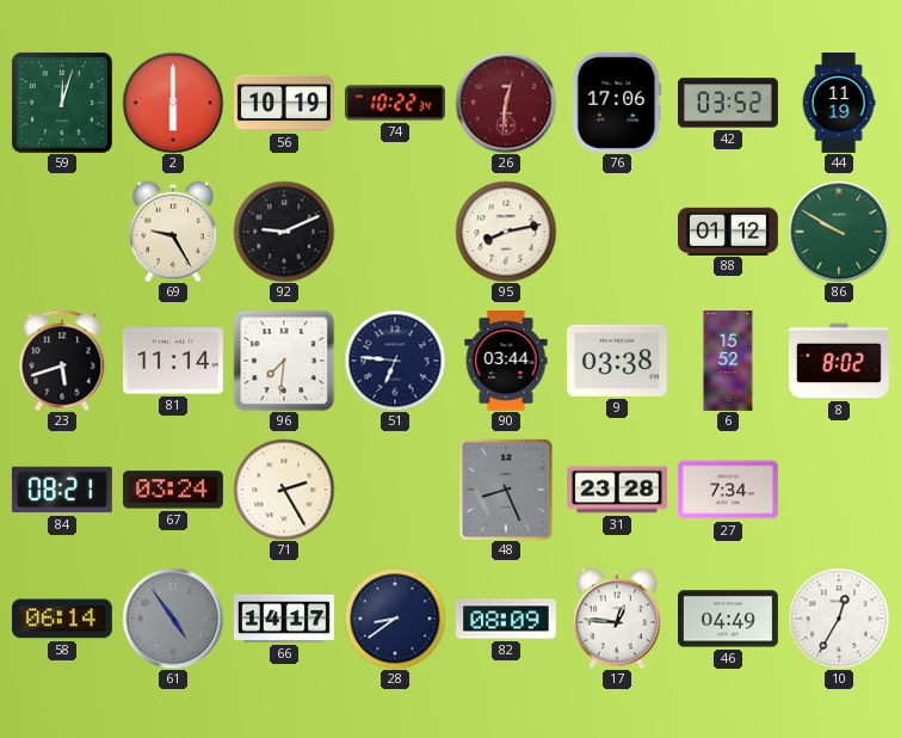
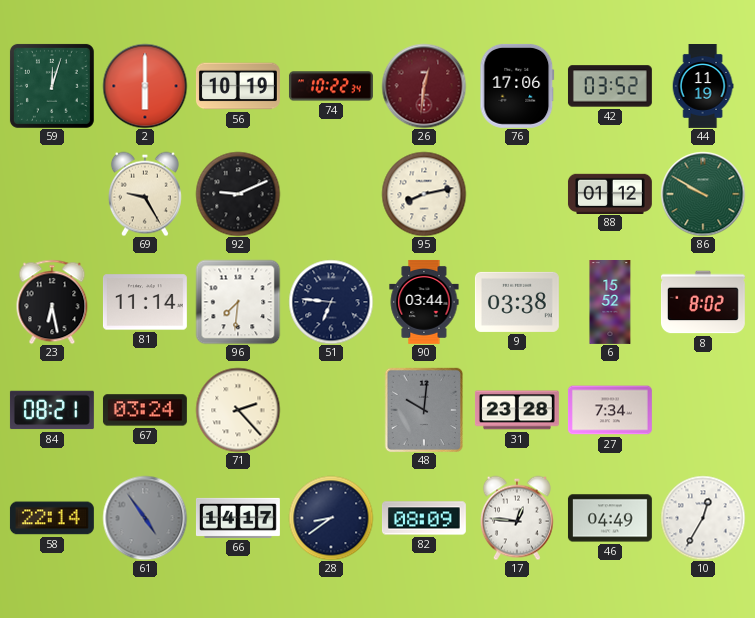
23: 5:42 -> 6:28 (52, 302)
71: 2:25 -> 2:23 (238, 410)
48: 8:26 -> 10:01 (423, 410)
58: 06:14 -> 22:14 (52, 518)
